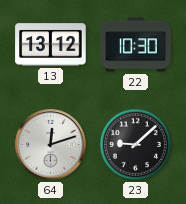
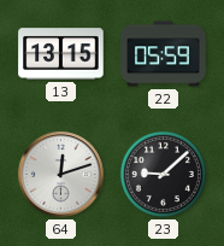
13: 13:12 -> 13:15 (61, 54)
22: 10:30 -> 05:59 (164, 54)
